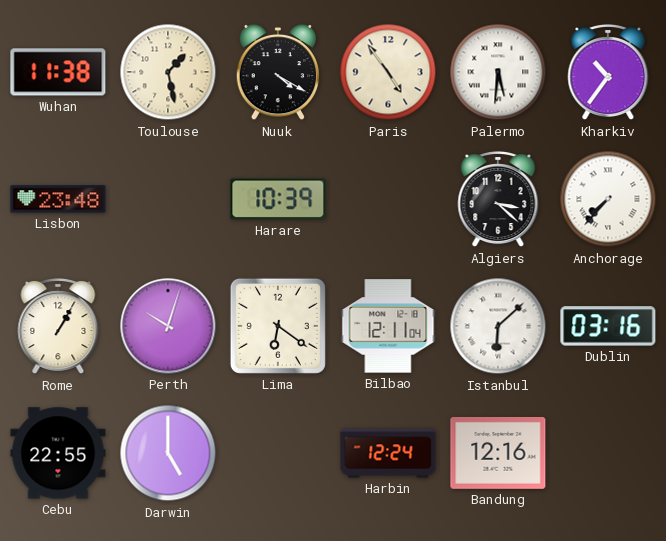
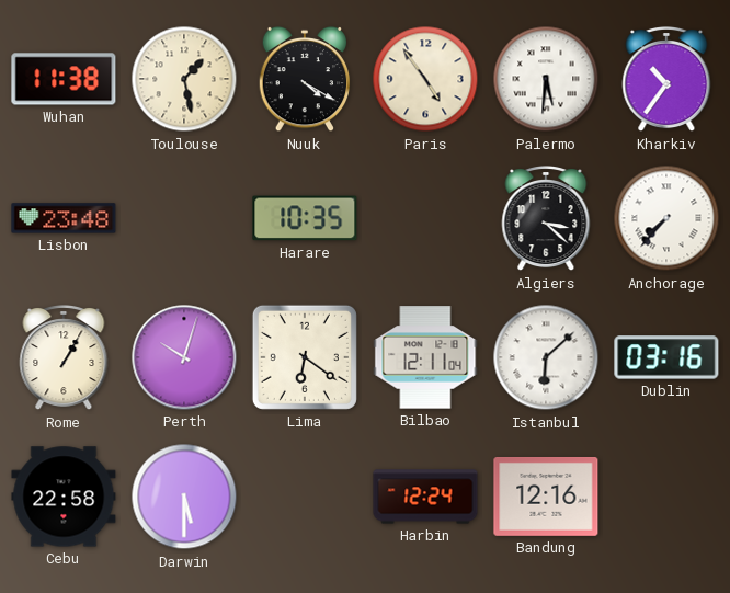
Harare: 10:39 -> 10:35 (305, 218)
Cebu: 22:55 -> 22:58 (64, 497)
Darwin: 5:00 -> 5:30 (184, 497)
